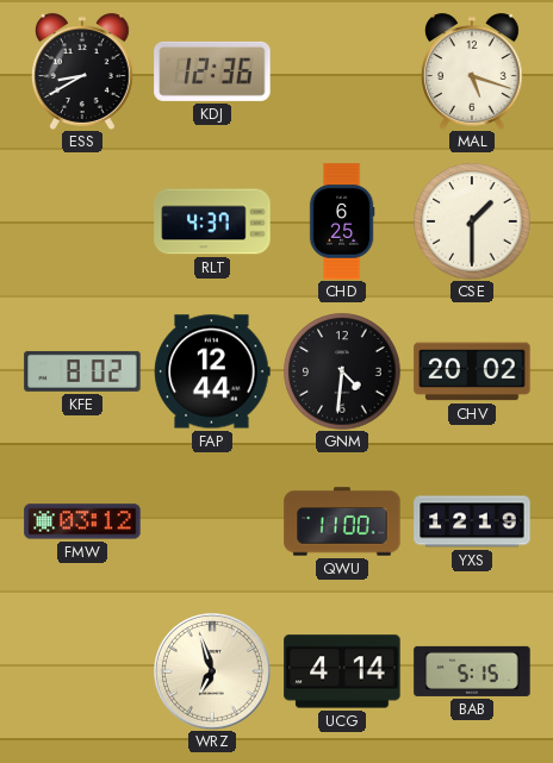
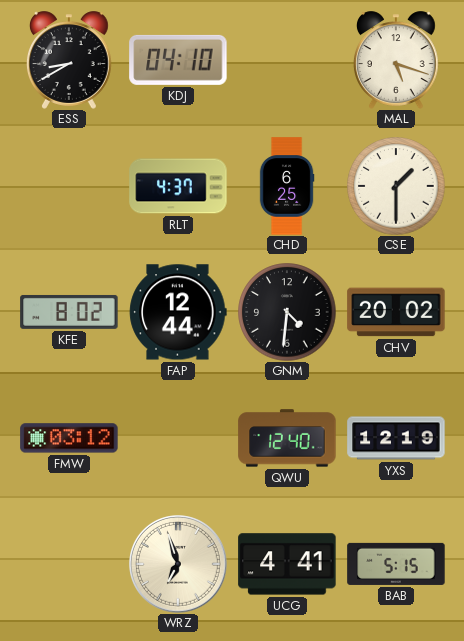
KDJ: 12:36 -> 04:10 (178, 60)
QWU: 11:00 -> 12:40 (287, 438)
UCG: 4:14 -> 4:41 (287, 564)
